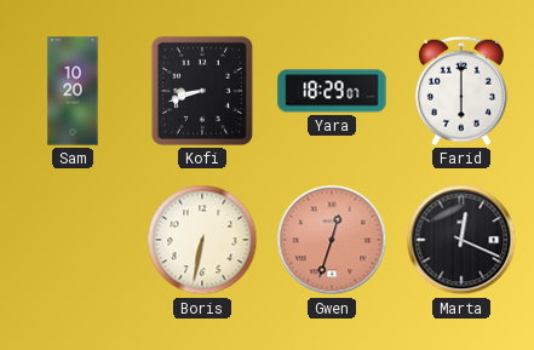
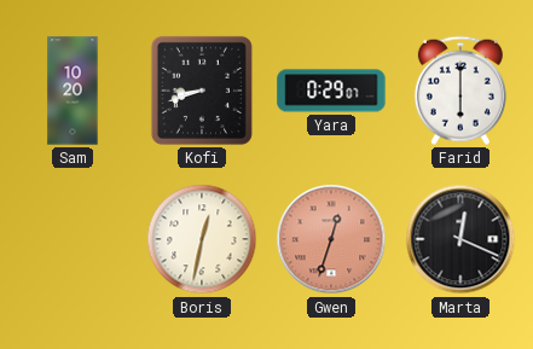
Yara: 18:29 -> 0:29 (331, 91)
Boris: 6:32 -> 12:32 (202, 239)
